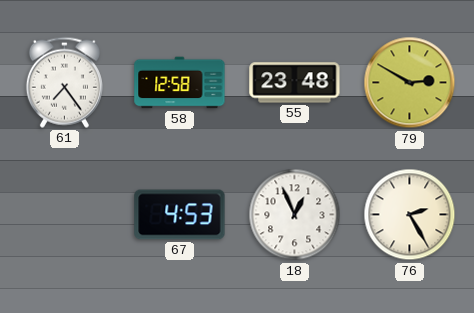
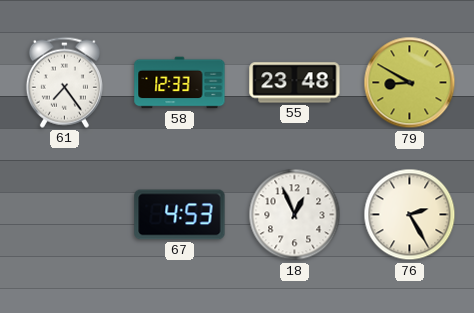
58: 12:58 -> 12:33 (180, 83)
79: 2:50 -> 8:50 (410, 83)
